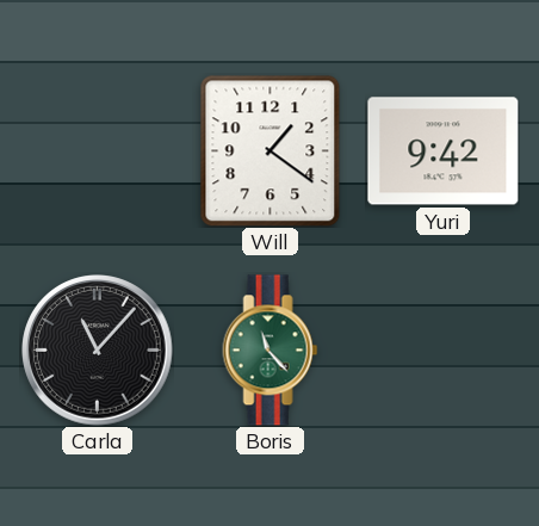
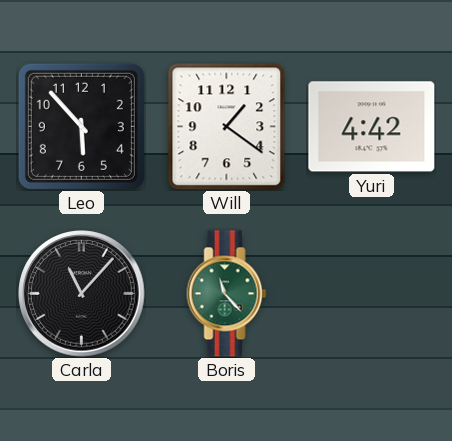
Leo: none -> 5:53 (81, 126)
Yuri: 9:42 -> 4:42 (372, 127)
